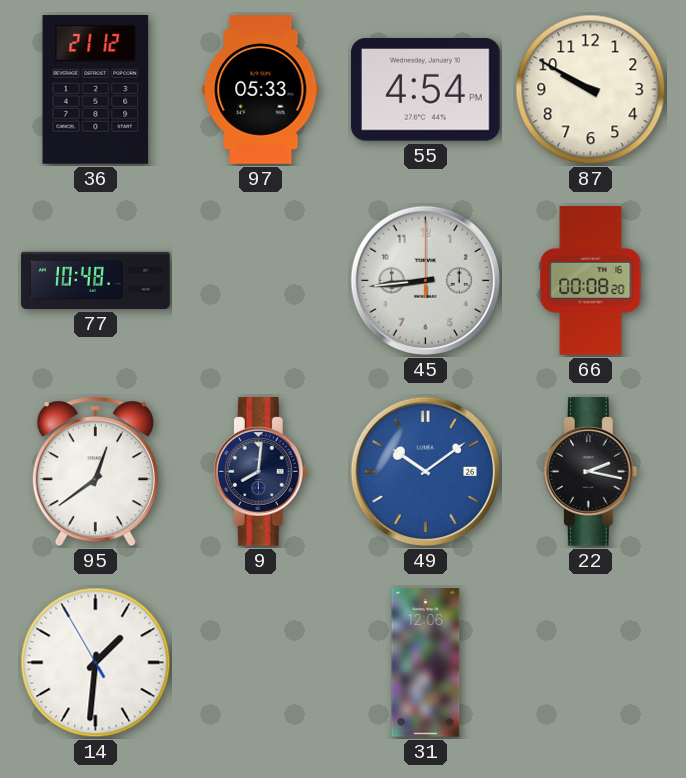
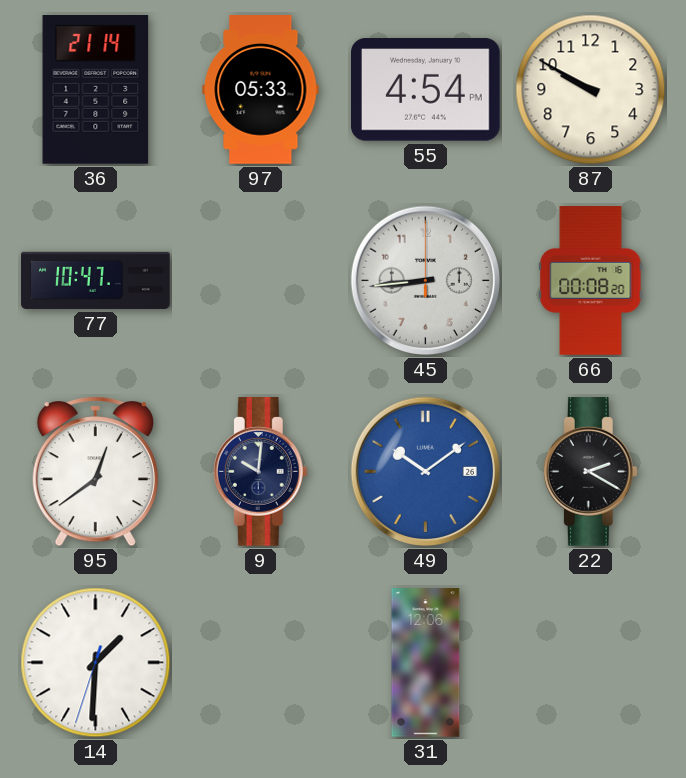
36: 21:12 -> 21:14 (96, 90)
77: 10:48 -> 10:47 (96, 280)
9: 8:01 -> 10:01 (260, 472)
22: 2:17 -> 2:20 (590, 472)
14: 1:30:55 -> 1:30:33 (96, 663)
